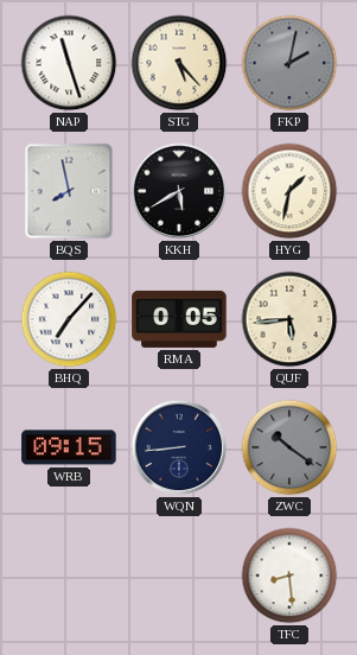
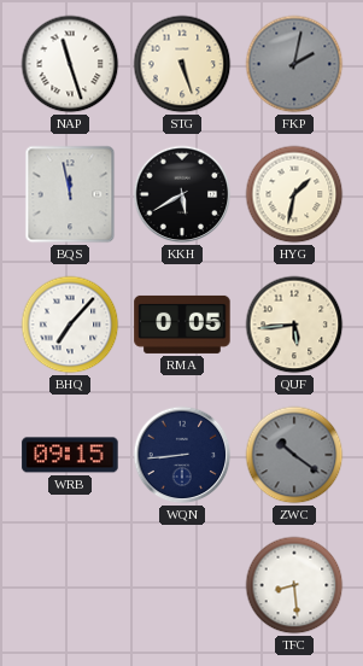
STG: 5:23 -> 5:27 (182, 64)
BQS: 7:58 -> 11:58 (70, 194)
